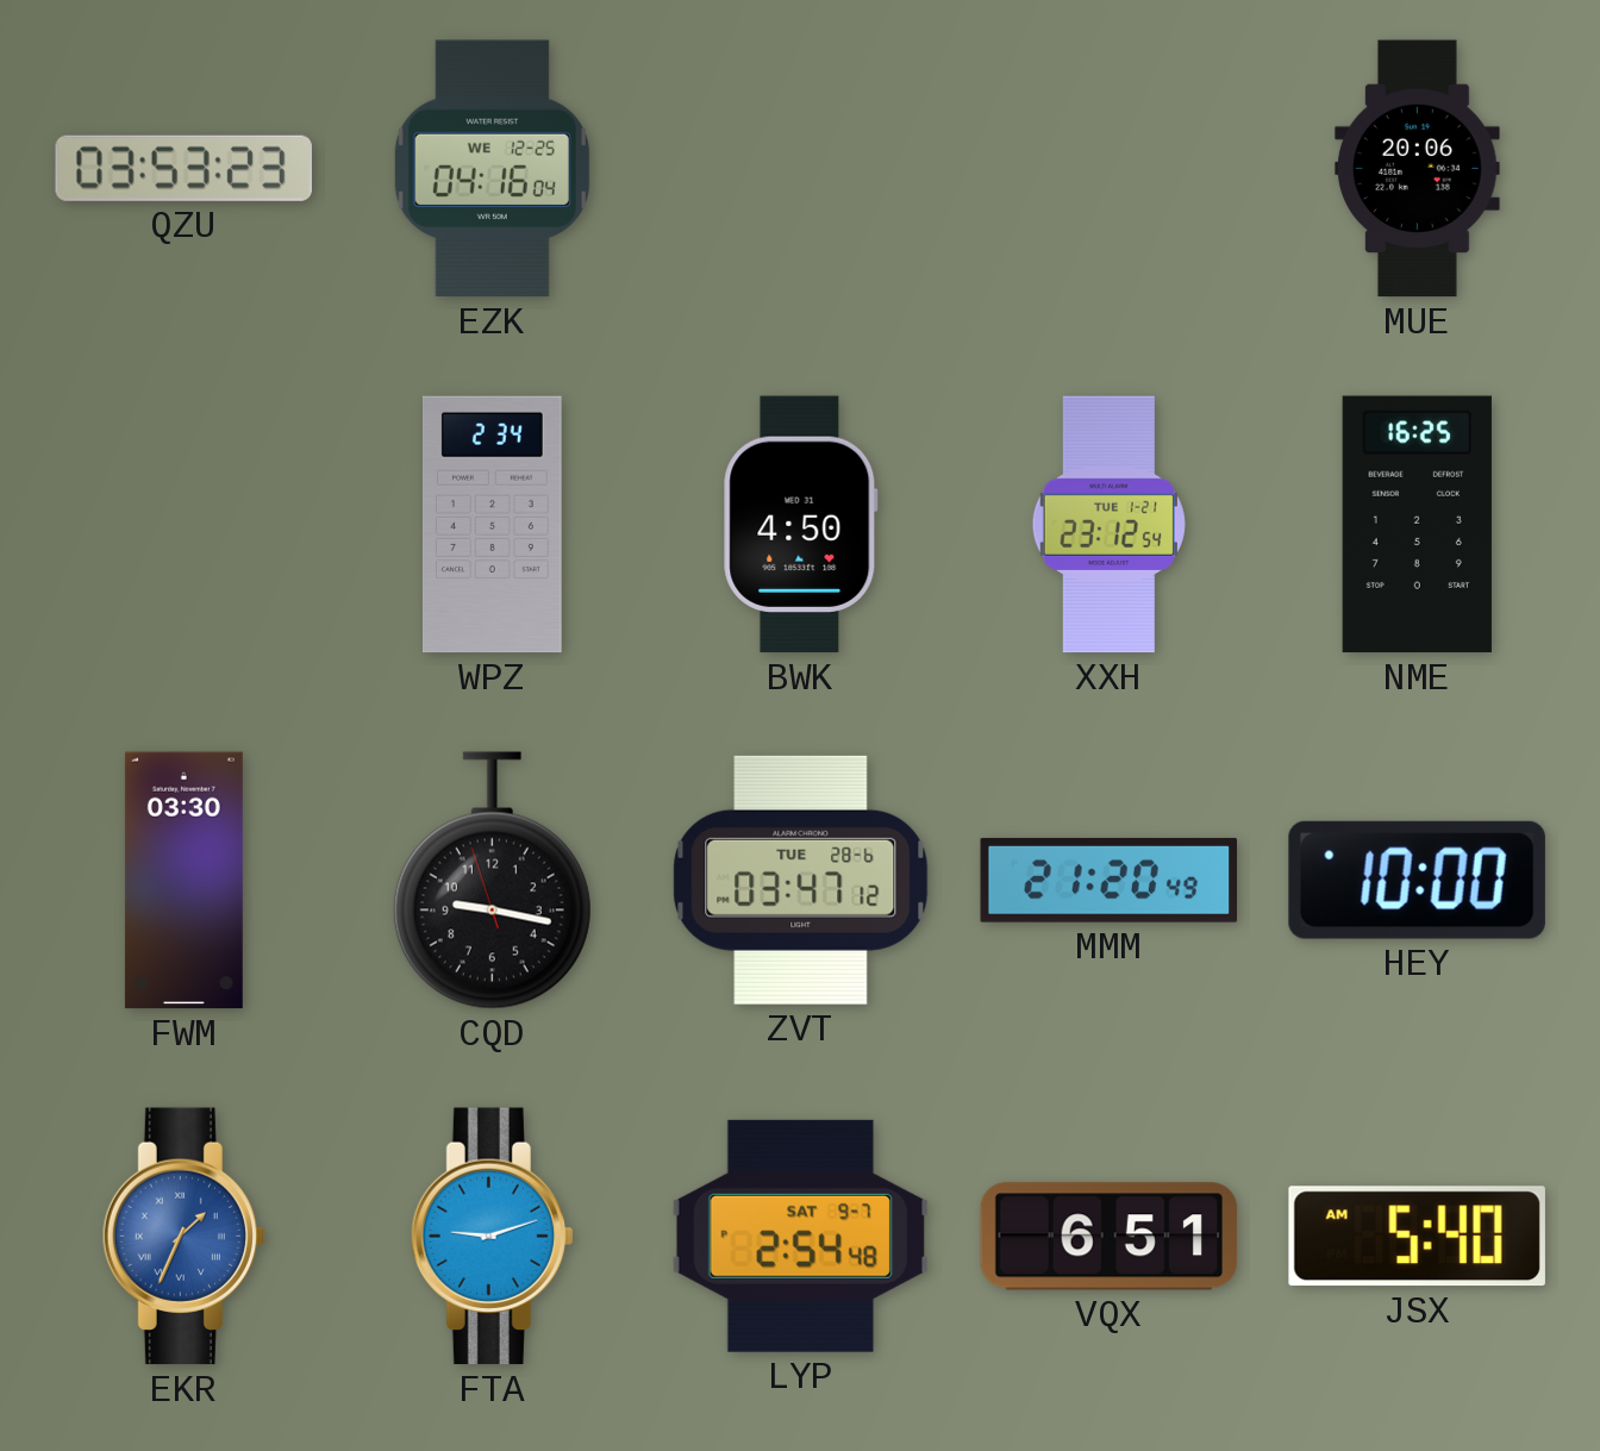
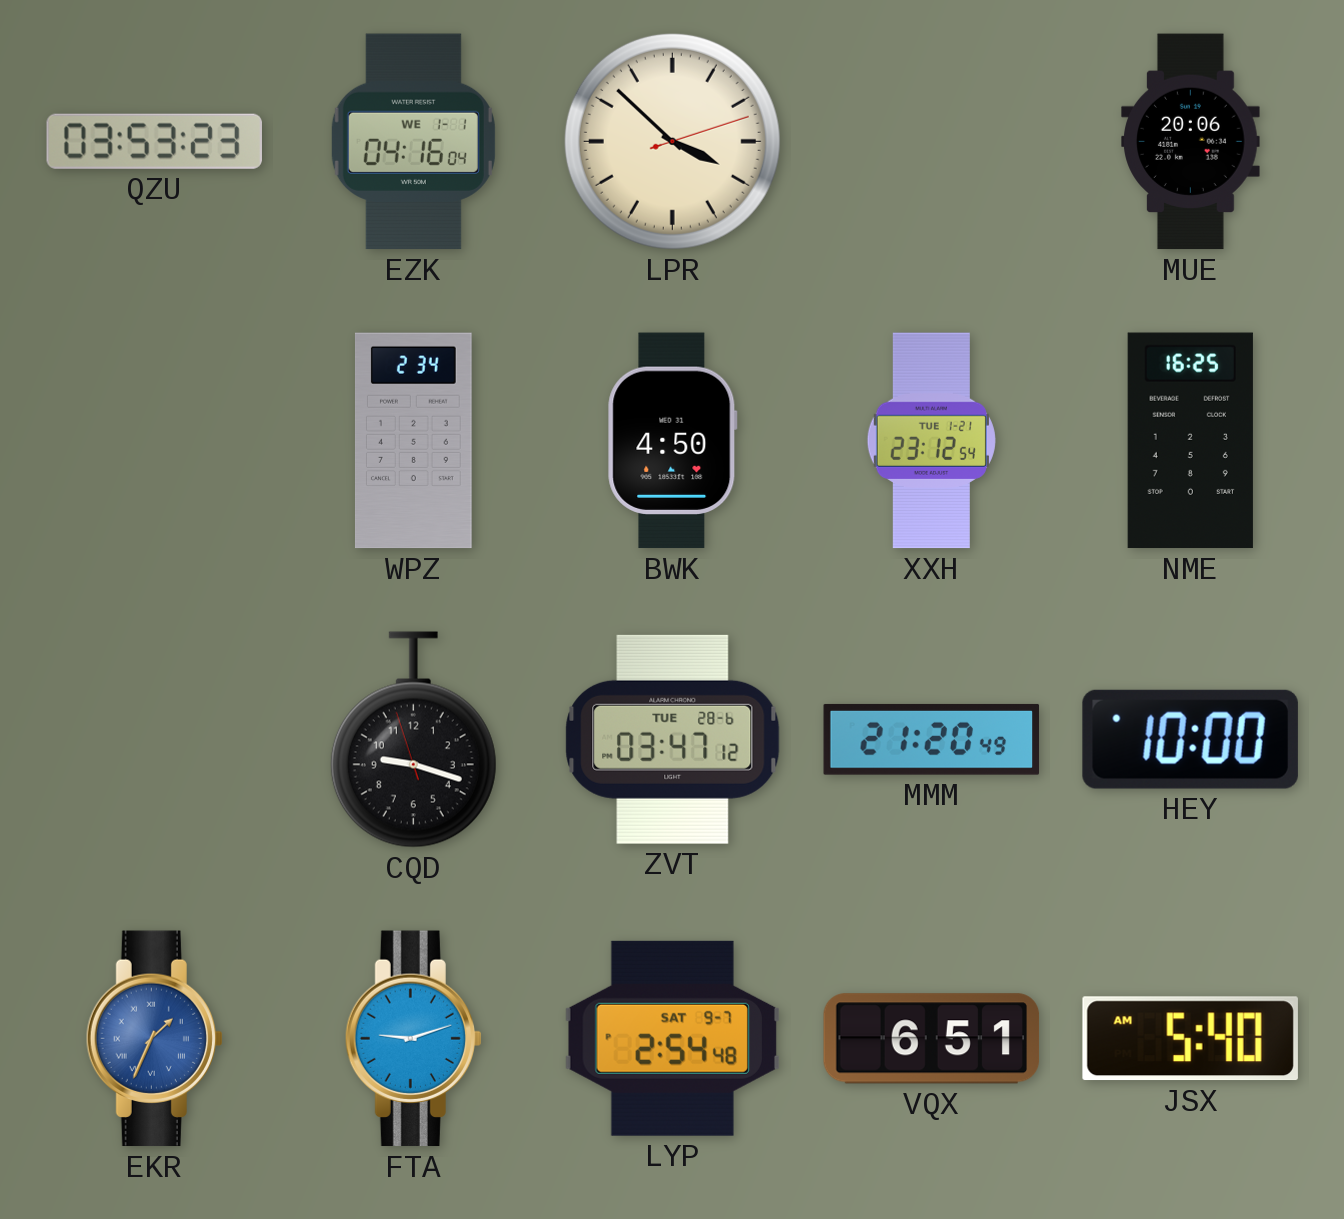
EZK date: WE 12-25 -> WE 1-1 (413, 142)
LPR: none -> 3:52 (672, 141)
FWM: 03:30 -> none (183, 881)
CQD: 9:16 -> 9:17 (413, 740)
